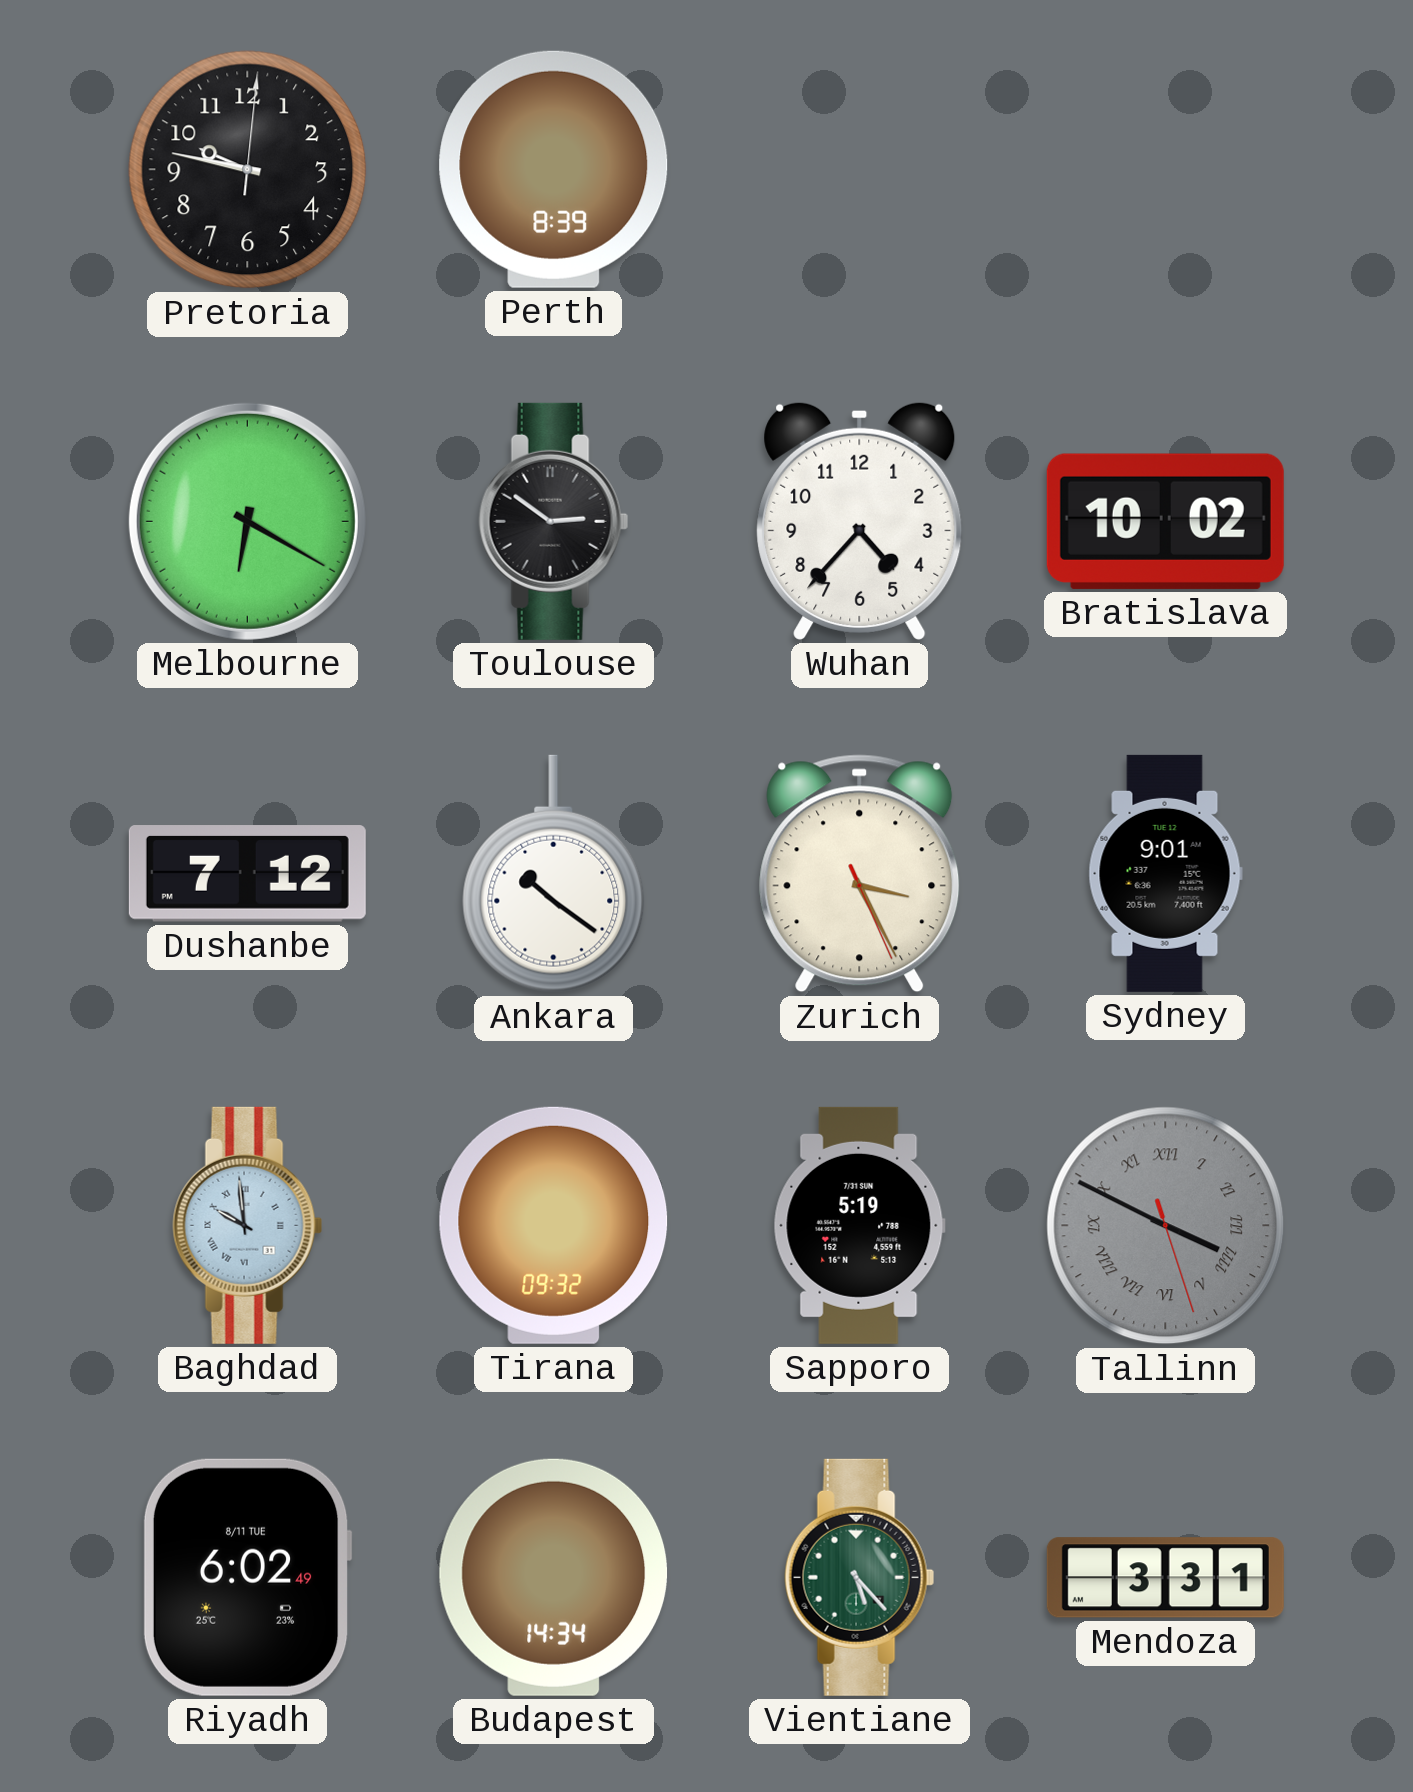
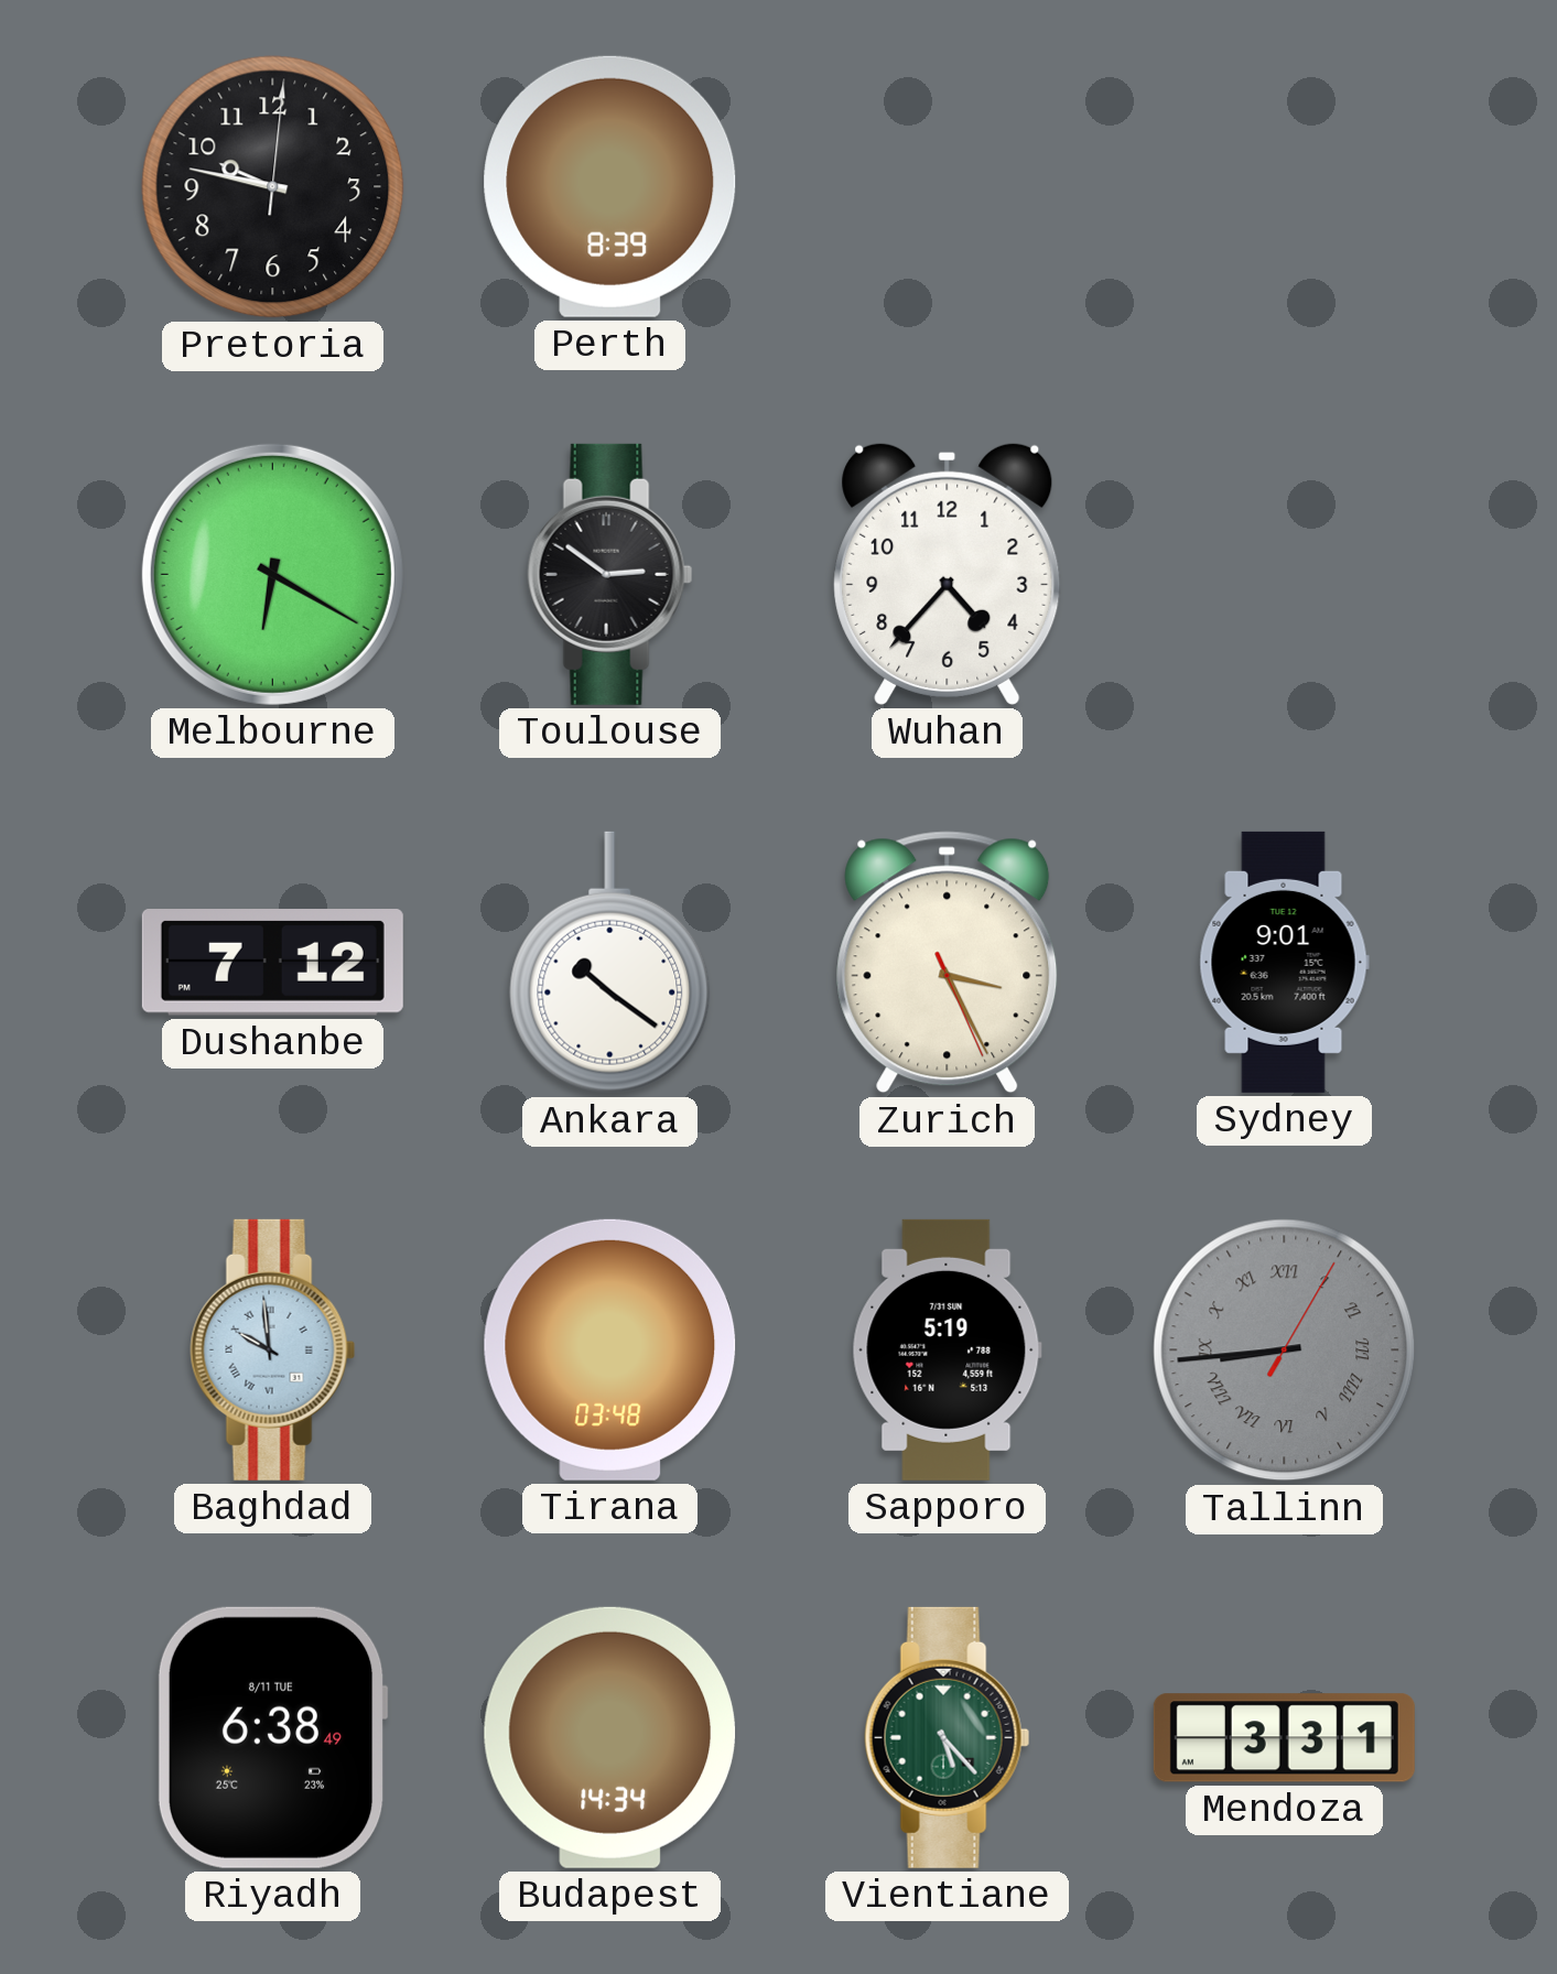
Bratislava: 10:02 -> none (1165, 521)
Tirana: 09:32 -> 03:48 (610, 1349)
Tallinn: 3:49 -> 8:44 (1285, 1351)
Riyadh: 6:02 -> 6:38 (272, 1737)
